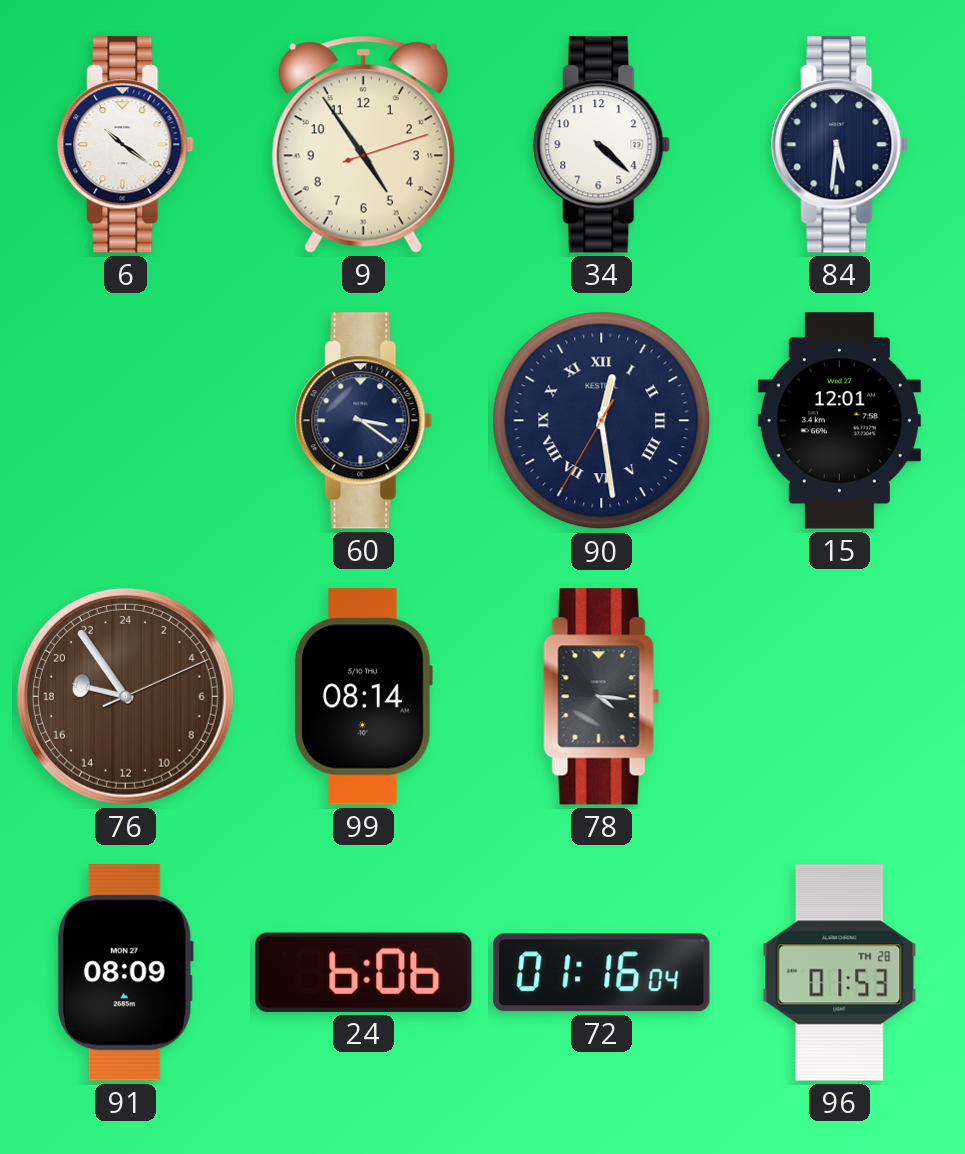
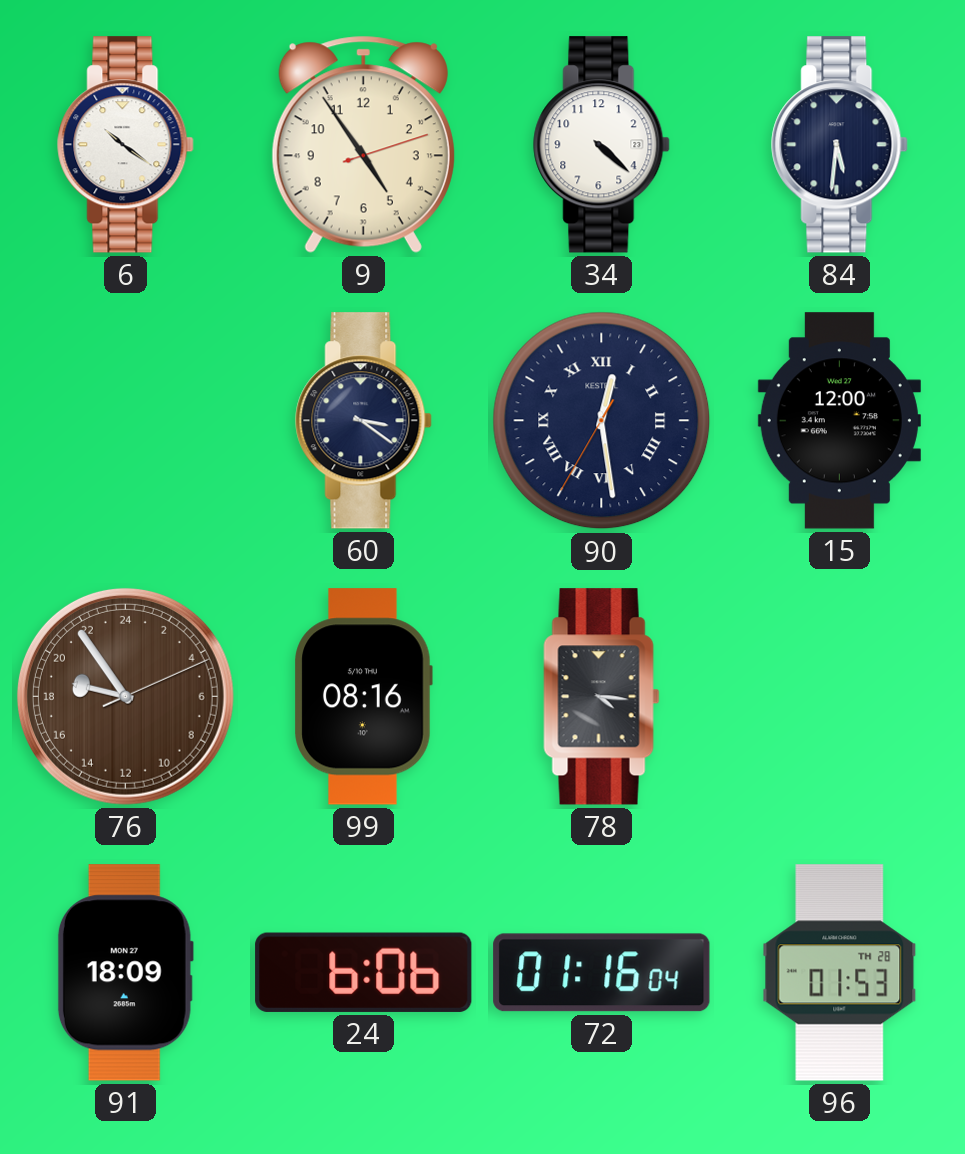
15: 12:01 -> 12:00 (839, 421)
99: 08:14 -> 08:16 (363, 697)
91: 08:09 -> 18:09 (125, 973)
